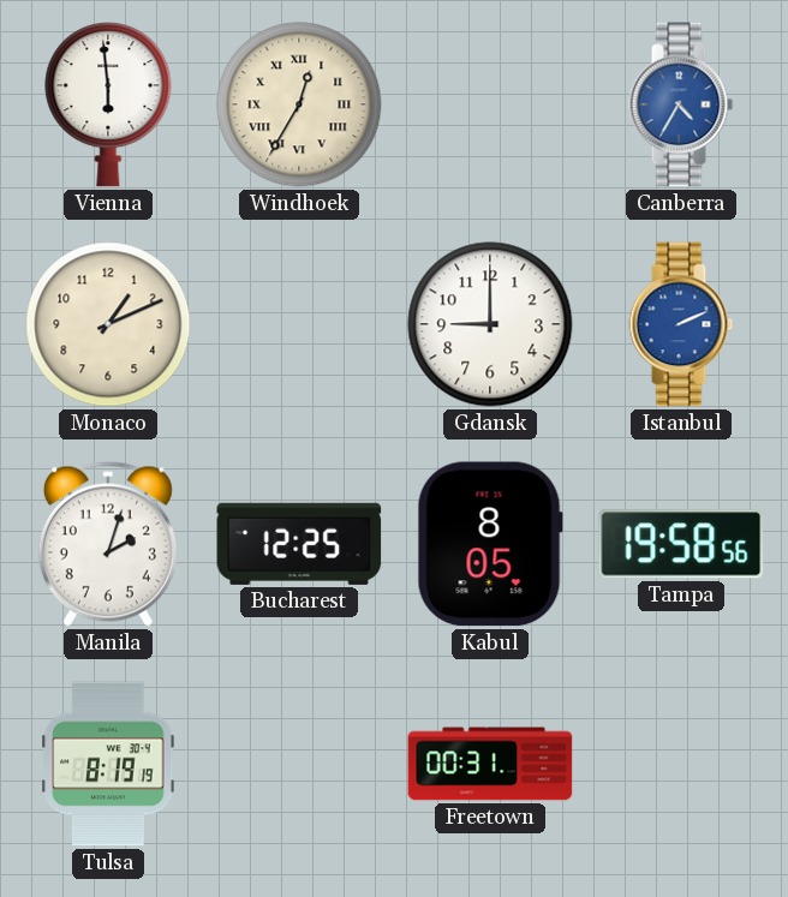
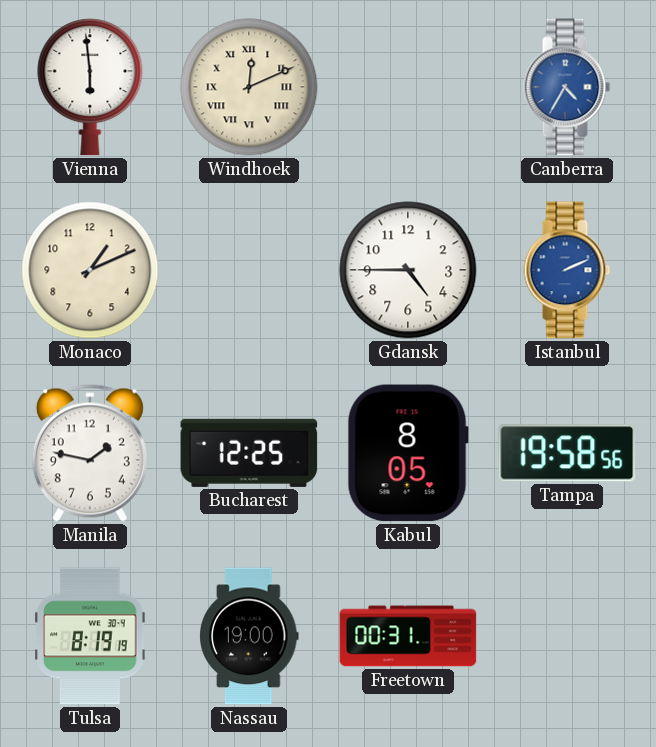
Windhoek: 12:35 -> 12:11 (249, 87)
Gdansk: 9:00 -> 4:45 (408, 270)
Manila: 2:03 -> 1:47 (90, 453)
Nassau: none -> 19:00 (249, 636)
